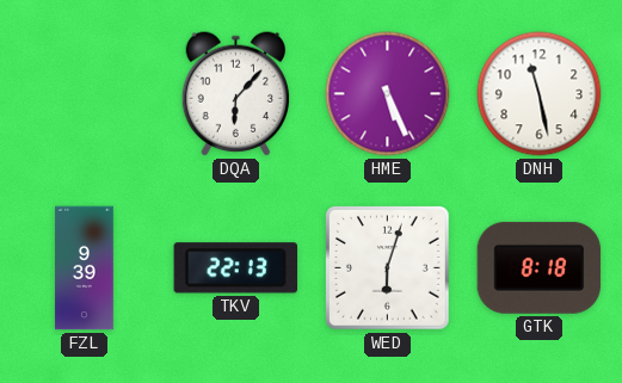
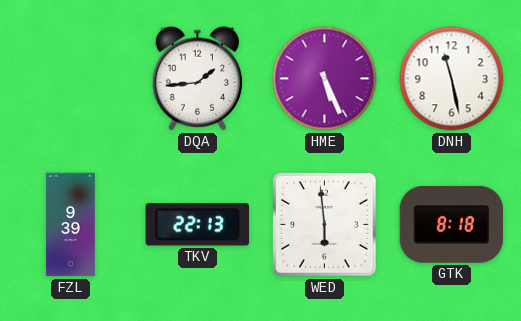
DQA: 6:07 -> 1:44 (197, 79)
WED: 6:03 -> 5:59 (325, 225)
